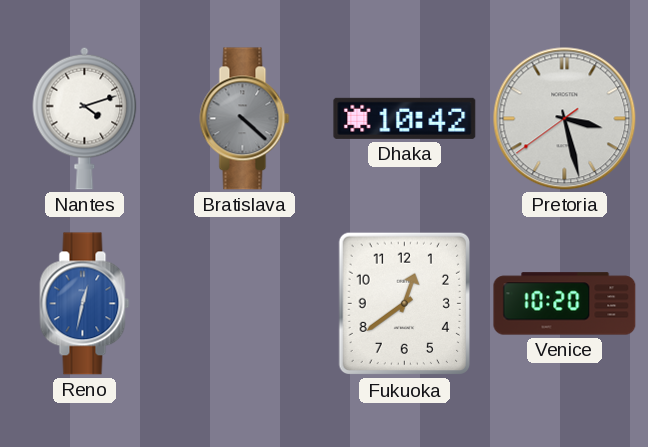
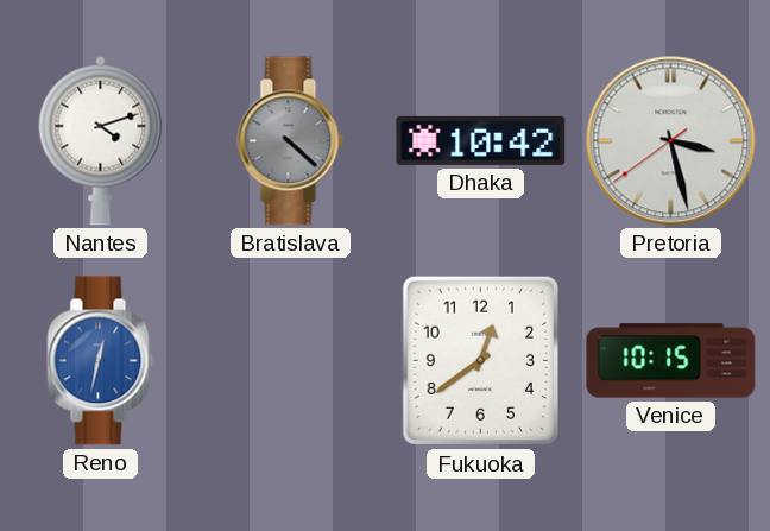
Venice: 10:20 -> 10:15 (671, 361)
